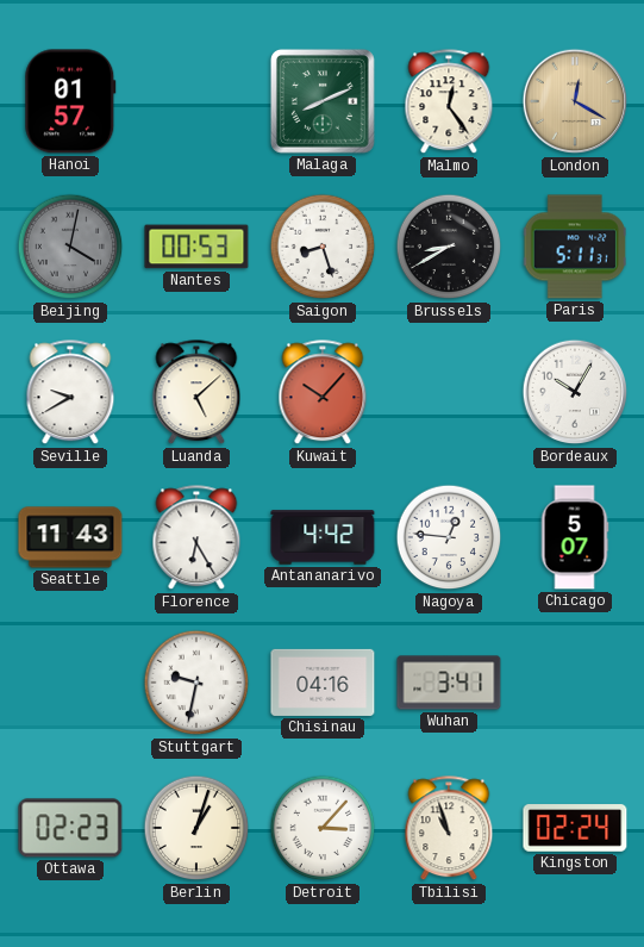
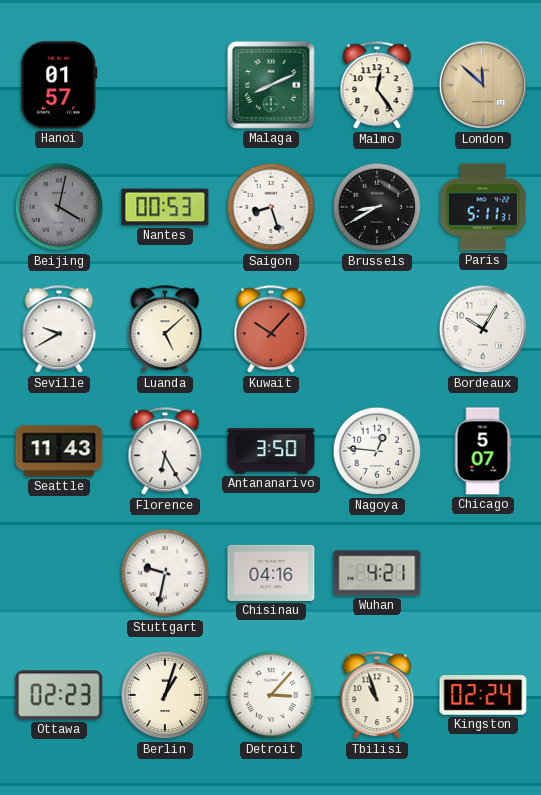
London: 12:20 -> 11:52 (483, 85)
Antananarivo: 4:42 -> 3:50 (271, 451)
Wuhan: 3:41 -> 4:21 (377, 573)
